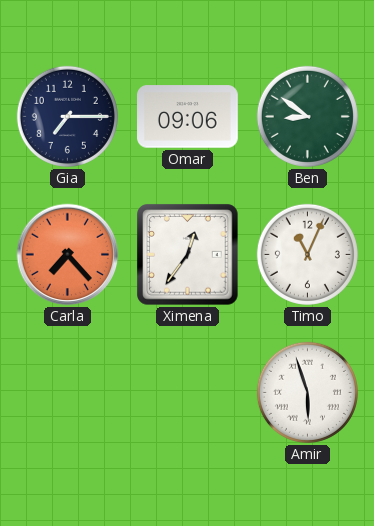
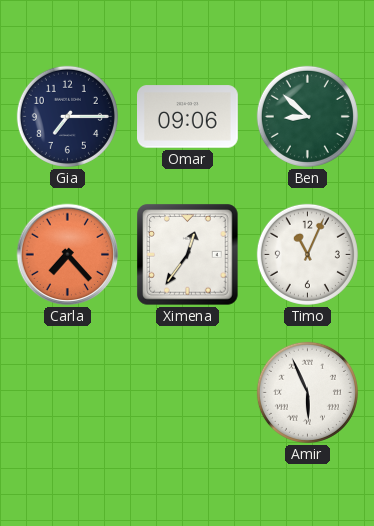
Ben: 8:51 -> 8:52 (307, 116)
Amir: 5:57 -> 5:56 (307, 392)
